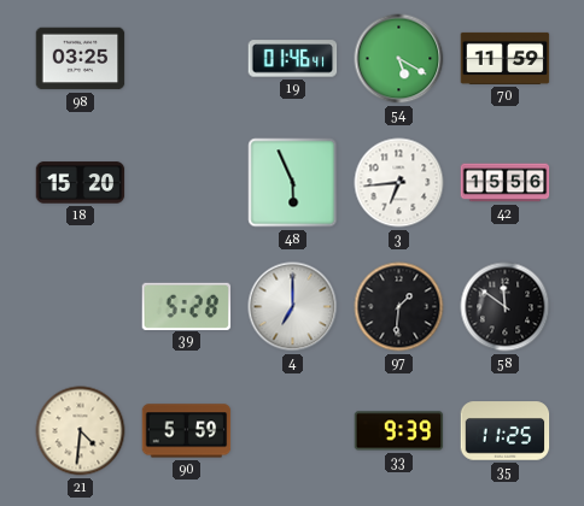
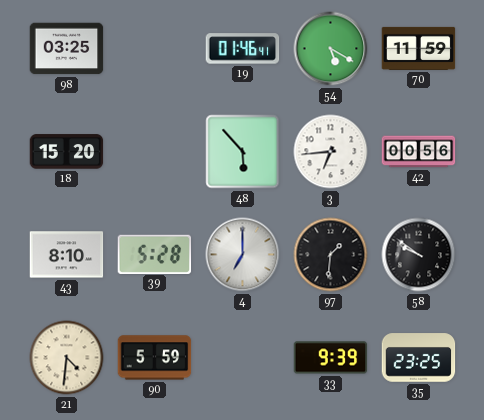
48: 5:56 -> 5:53 (243, 152)
42: 15:56 -> 00:56 (419, 152)
43: none -> 8:10 (67, 255)
58: 11:51 -> 9:51 (419, 255)
35: 11:25 -> 23:25 (419, 358)
